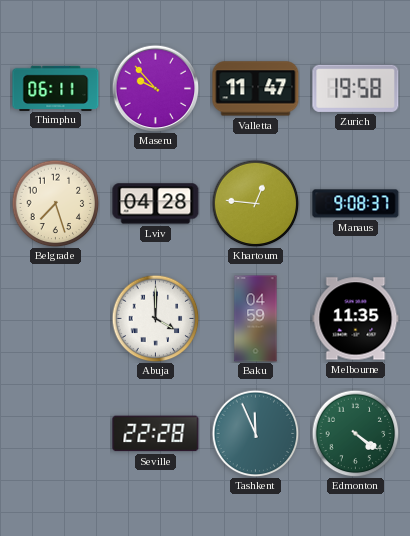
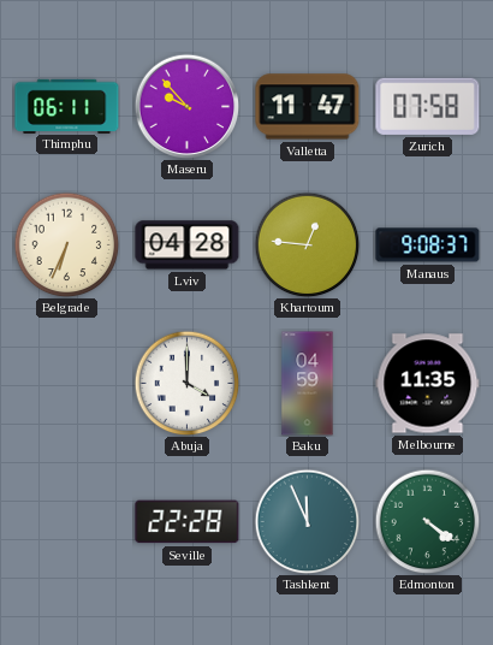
Zurich: 19:58 -> 07:58 (428, 106)
Belgrade: 7:27 -> 6:34 (66, 244)
